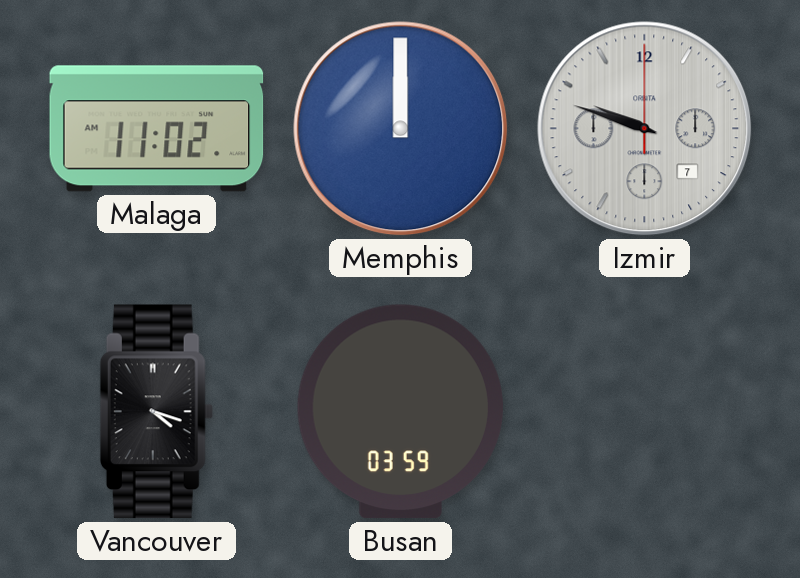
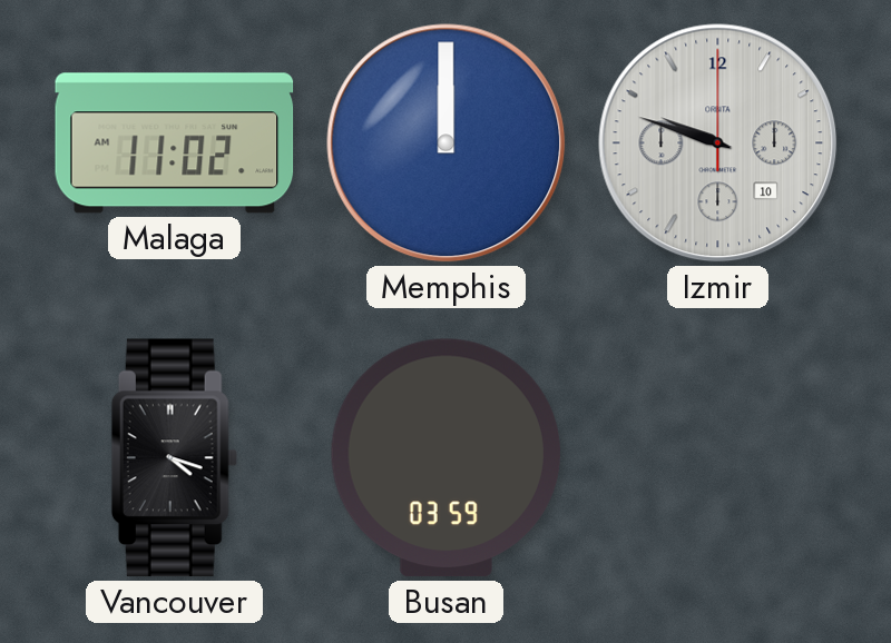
Izmir date: 7 -> 10 (718, 144)
